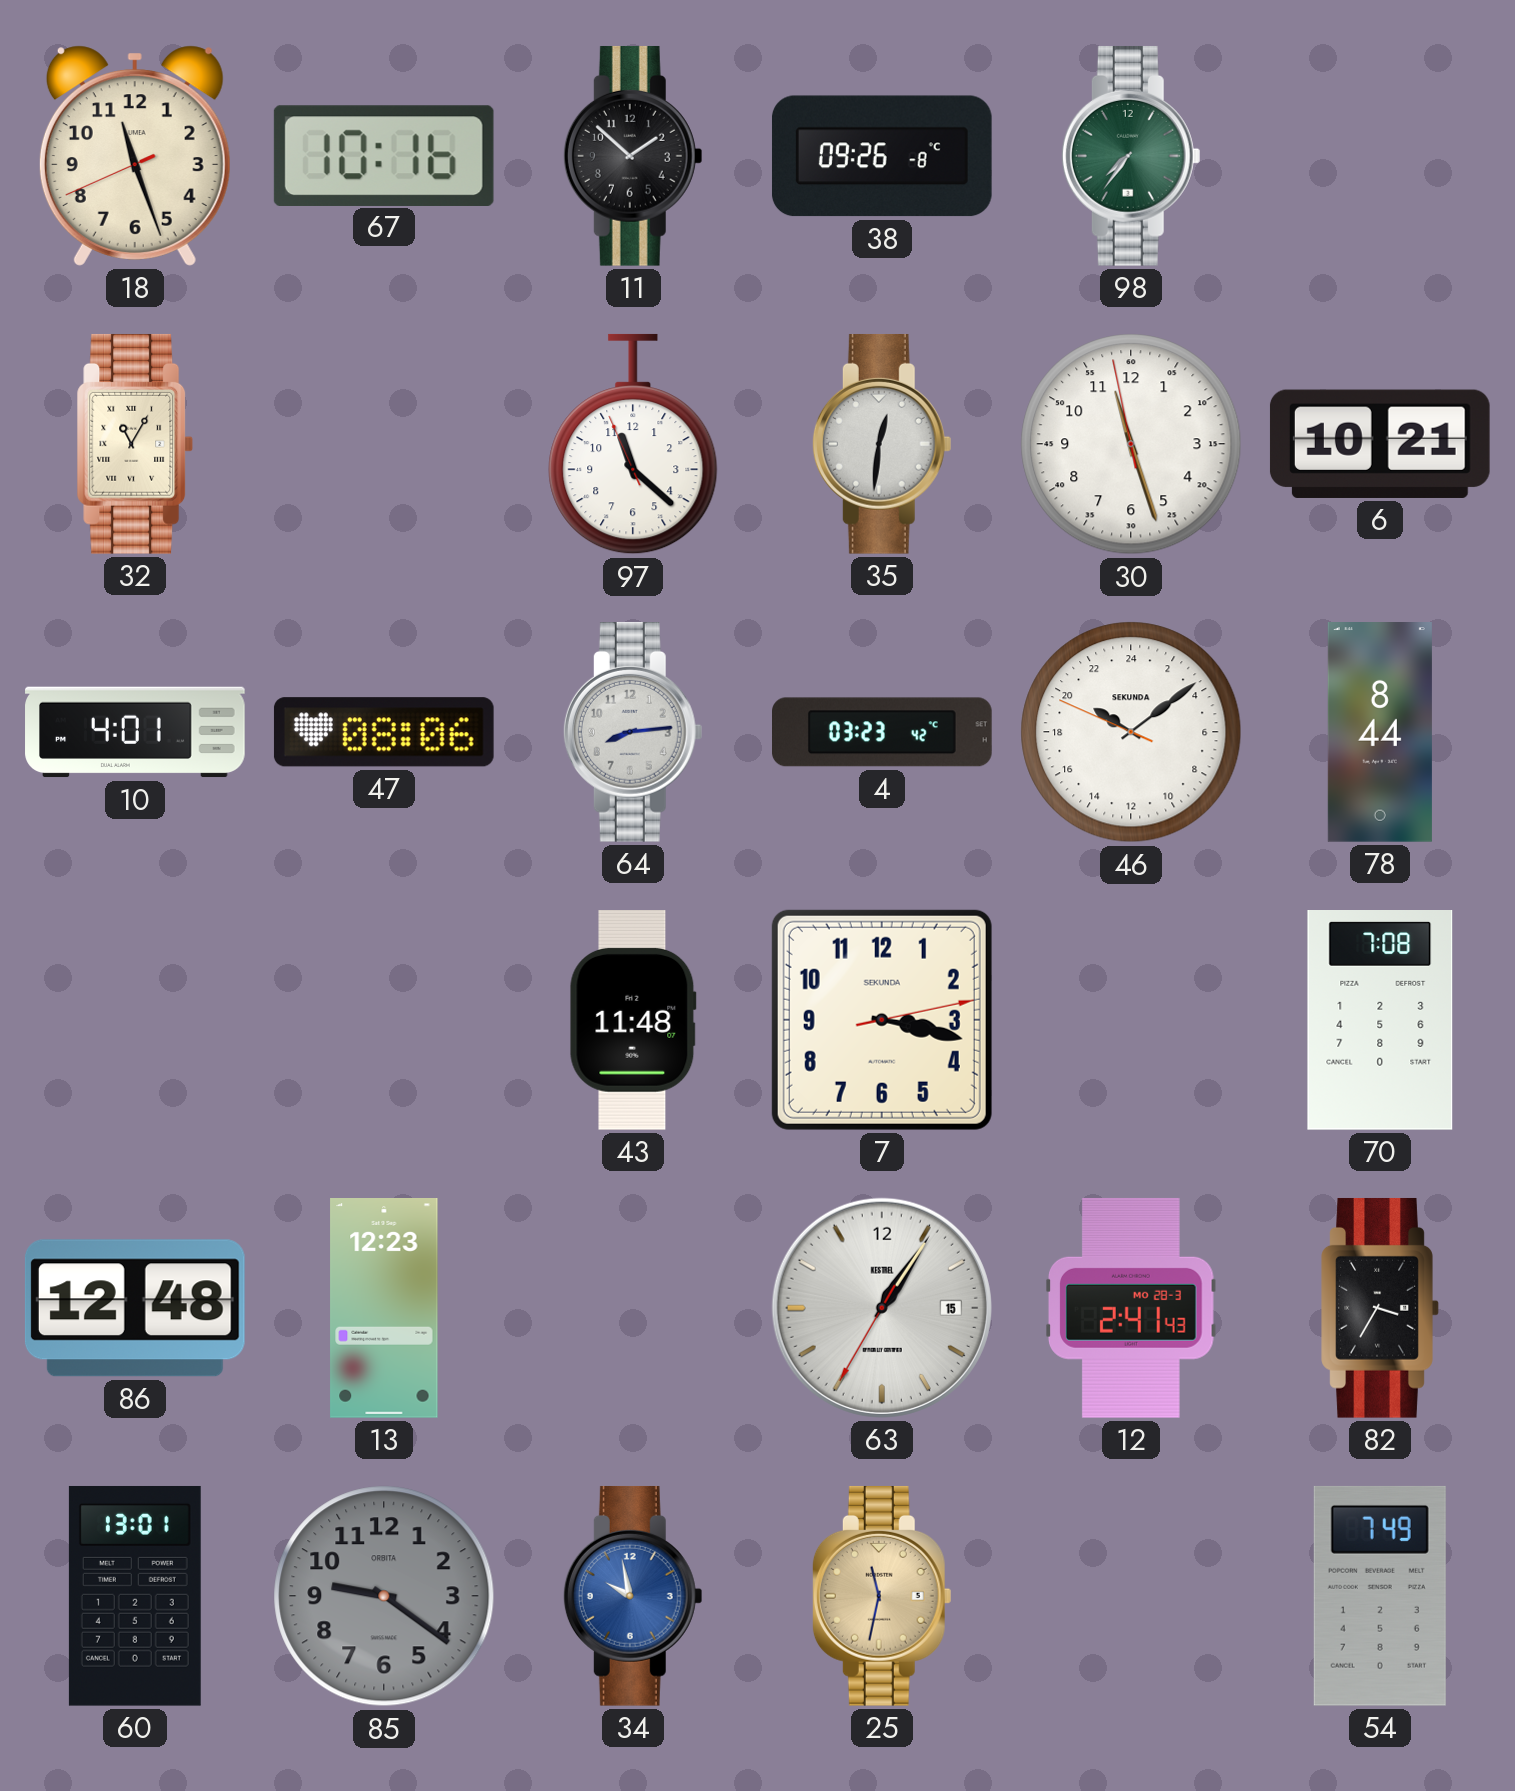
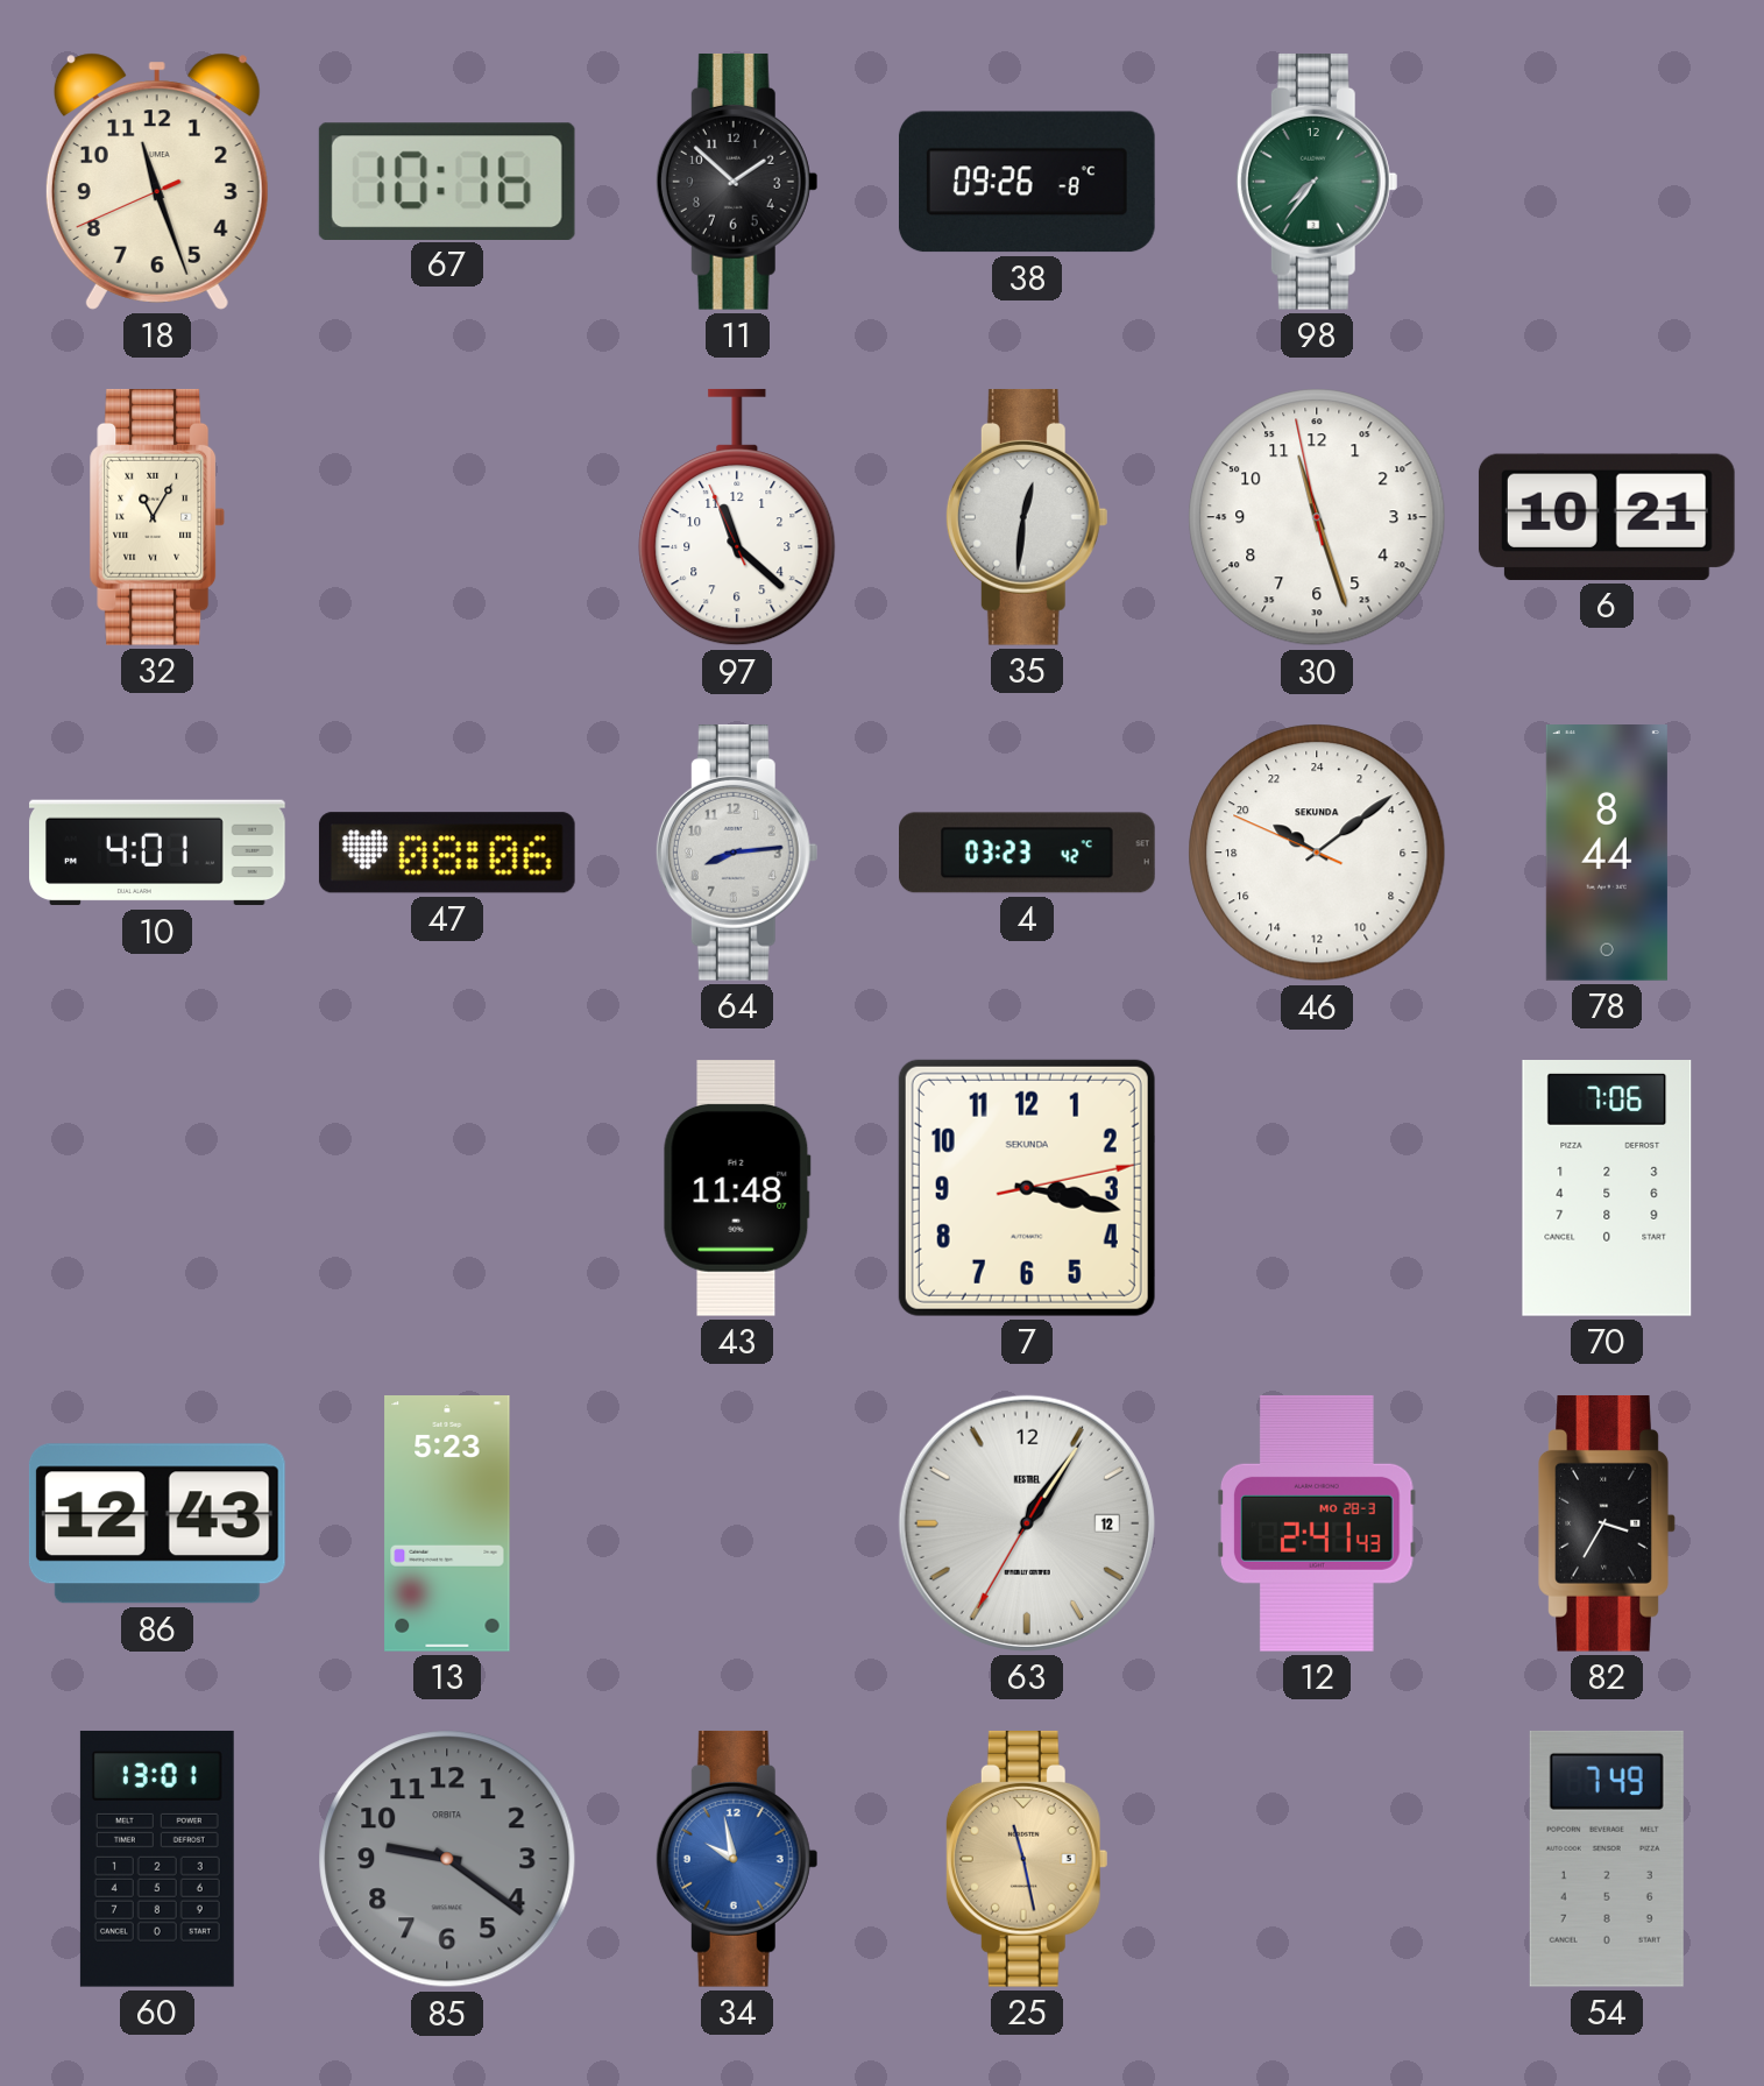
70: 7:08 -> 7:06 (1607, 1189)
86: 12:48 -> 12:43 (157, 1523)
13: 12:23 -> 5:23 (447, 1525)
63 date: 15 -> 12 (1027, 1523)
25: 11:32 -> 11:28 (1027, 1859)
